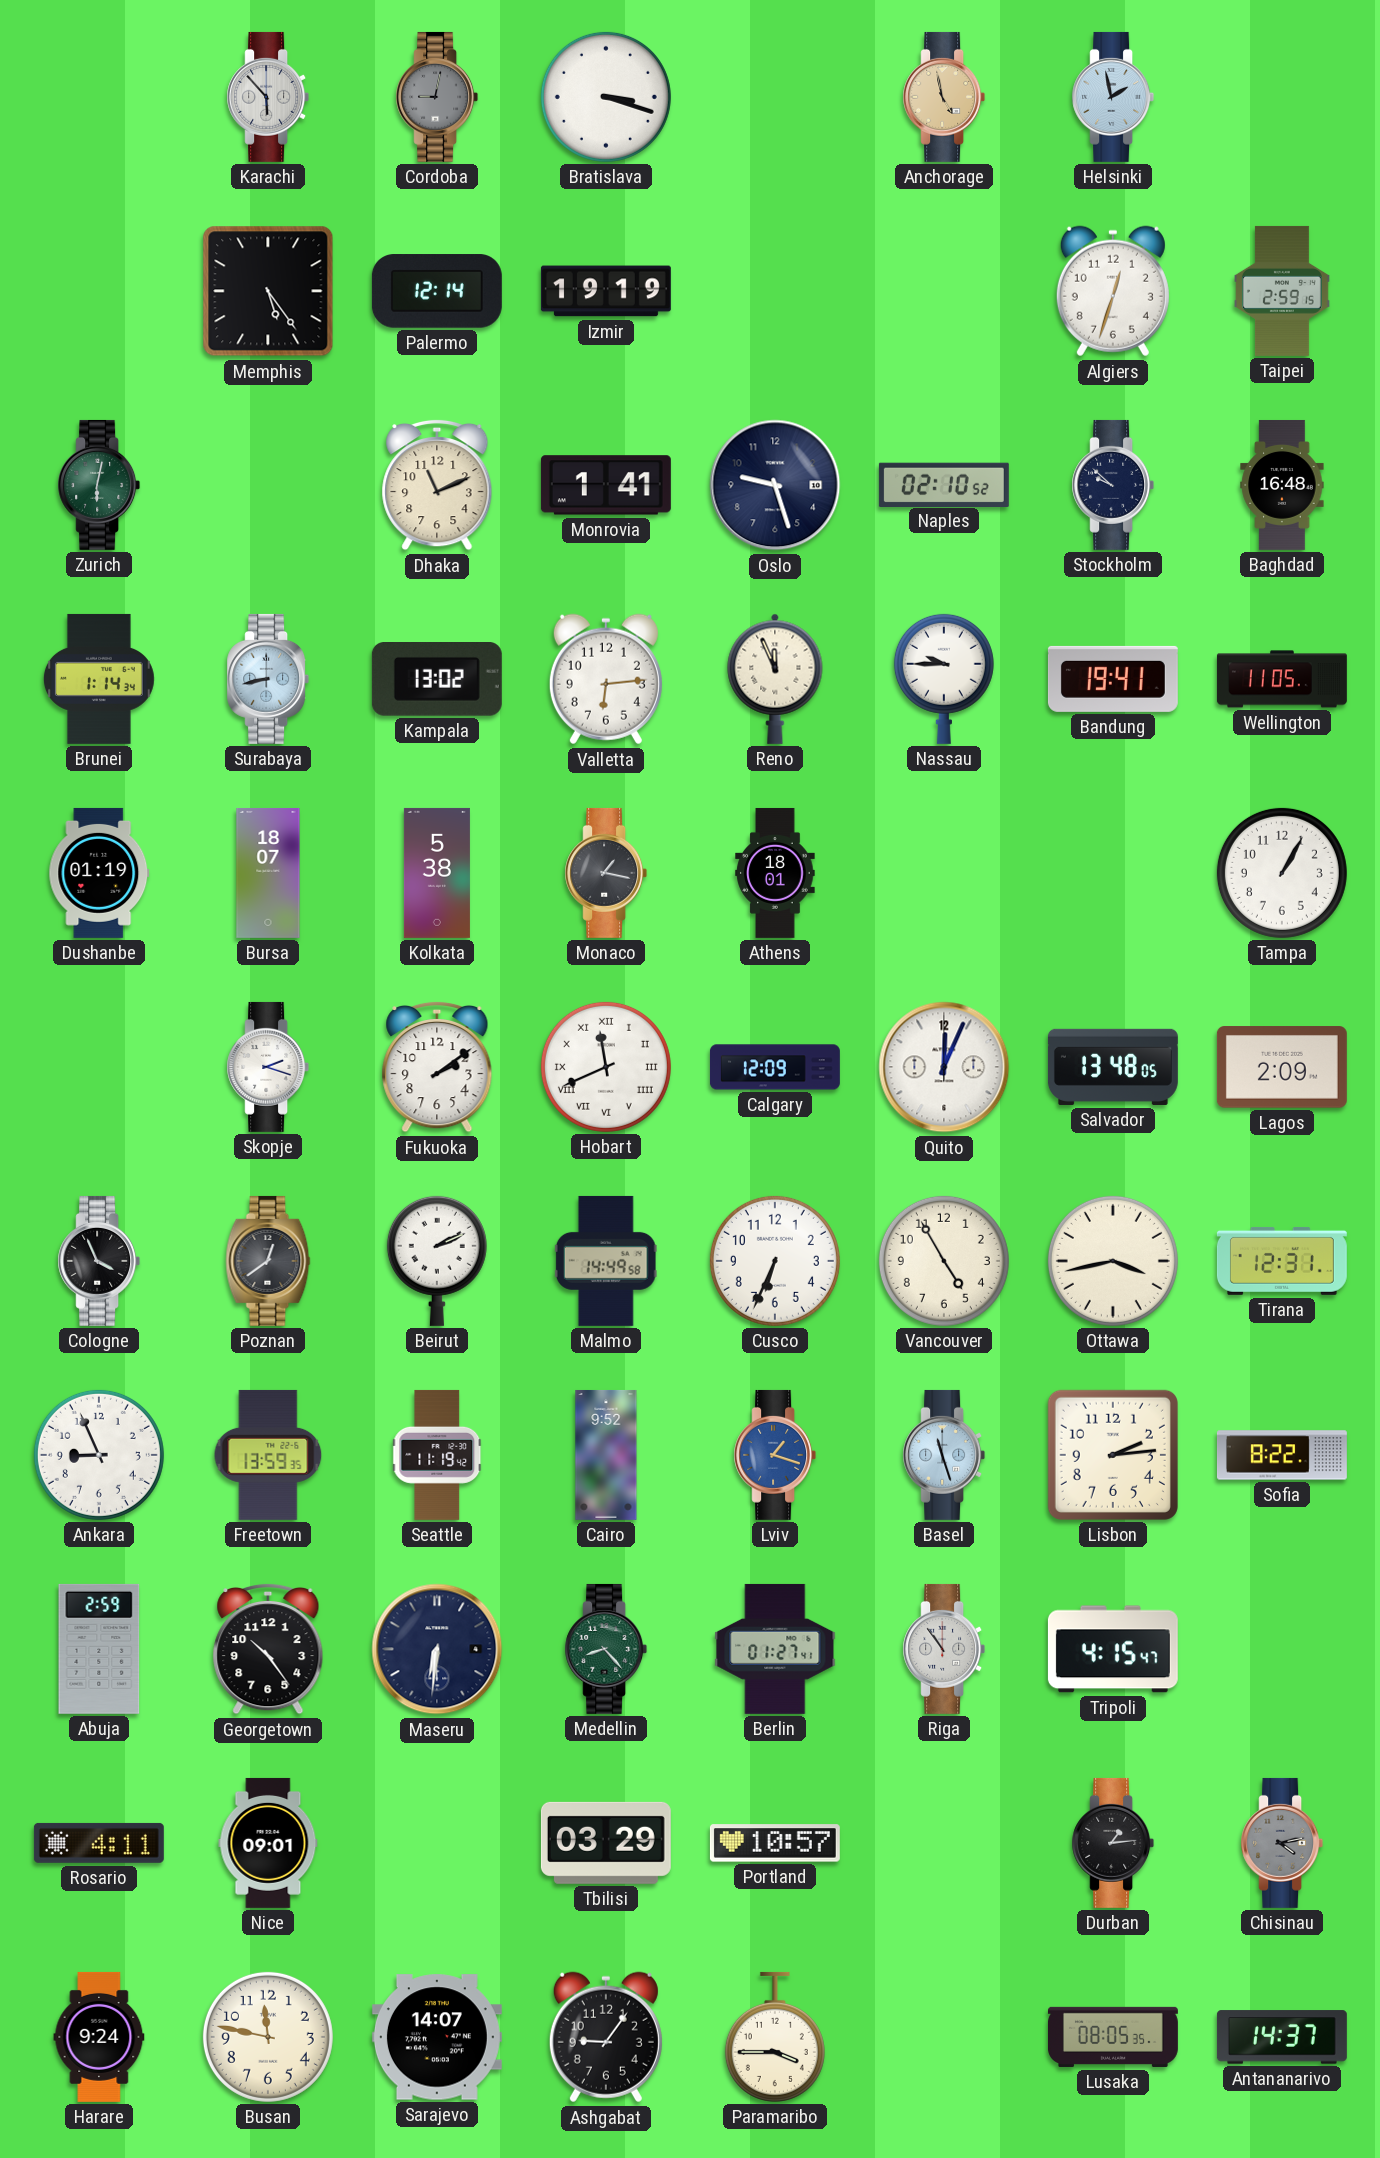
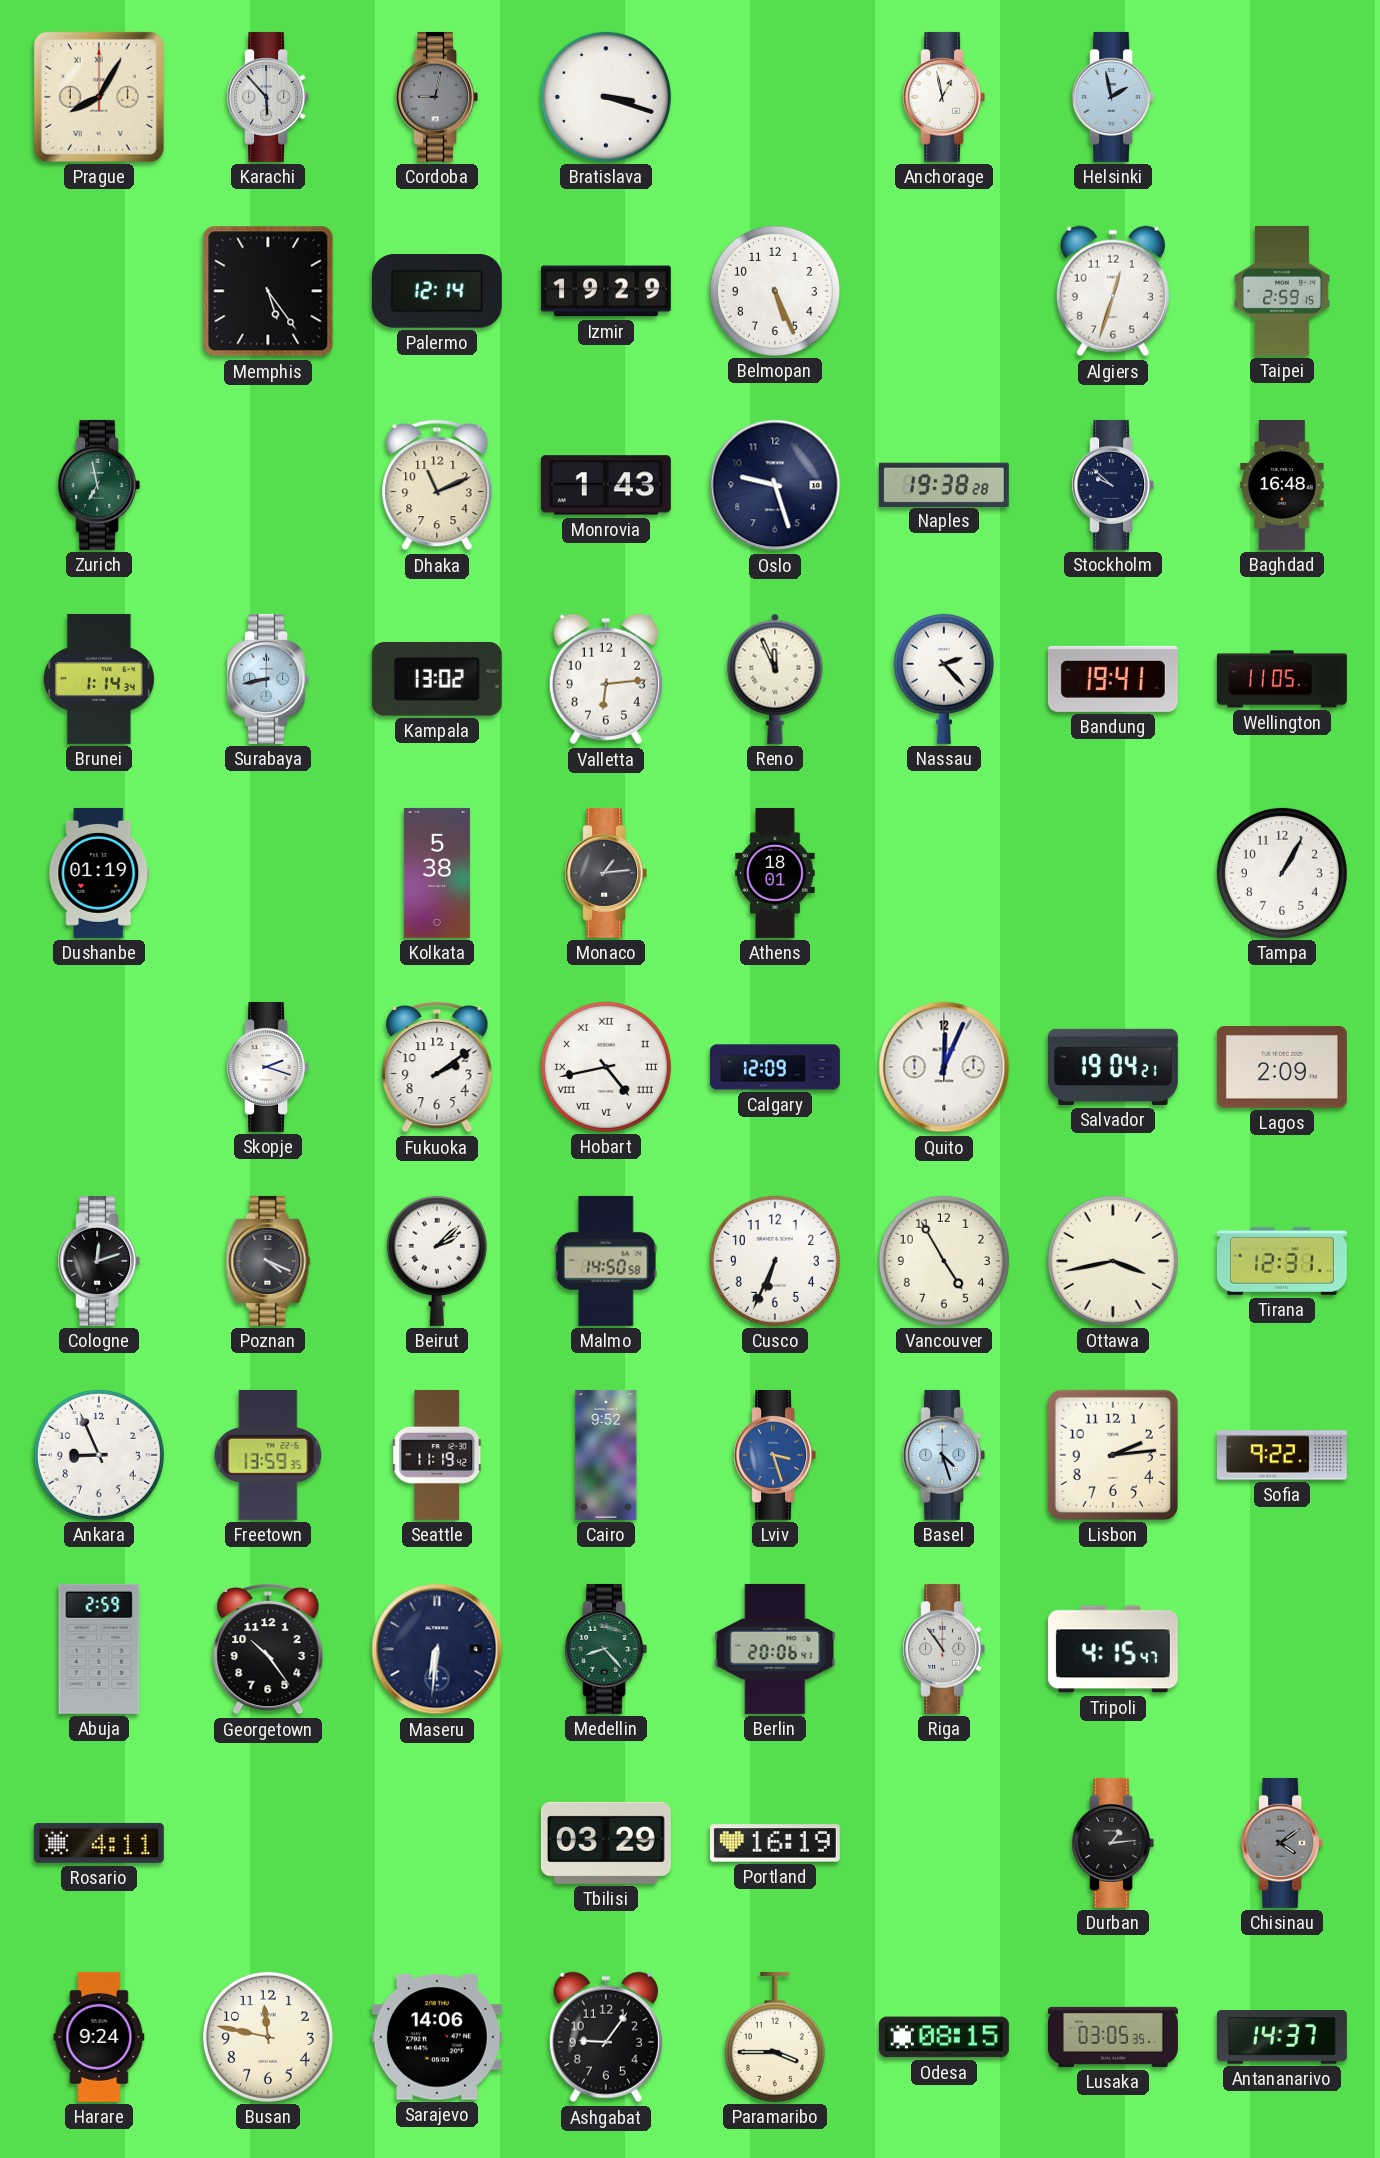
Prague: none -> 8:05 (99, 97)
Anchorage: 4:58 -> 12:58 (944, 97)
Anchorage dial: champagne -> white (944, 97)
Izmir: 19:19 -> 19:29 (606, 291)
Belmopan: none -> 5:26 (775, 291)
Zurich: 6:02 -> 6:58 (99, 485)
Monrovia: 1:41 -> 1:43 (606, 485)
Naples: 02:10 -> 19:38 (944, 484)
Nassau: 9:45 -> 2:23 (944, 679)
Bursa: 18:07 -> none (268, 873)
Monaco: 1:17 -> 1:14 (606, 873)
Hobart: 11:41 -> 4:43 (606, 1067)
Salvador: 13:48 -> 19:04 (1113, 1067)
Cologne: 3:56 -> 12:12 (99, 1261)
Poznan: 12:39 -> 4:19 (268, 1261)
Beirut: 2:11 -> 2:08 (437, 1261)
Malmo: 14:49 -> 14:50 (606, 1261)
Lviv: 1:18 -> 3:27 (775, 1455)
Basel: 11:27 -> 4:27 (944, 1455)
Sofia: 8:22 -> 9:22 (1282, 1455)
Berlin: 01:27 -> 20:06 (775, 1649)
Nice: 09:01 -> none (268, 1843)
Portland: 10:57 -> 16:19 (775, 1843)
Chisinau: 4:13 -> 4:09 (1282, 1843)
Sarajevo: 14:07 -> 14:06 (437, 2037)
Odesa: none -> 08:15 (944, 2037)
Lusaka: 08:05 -> 03:05 (1113, 2037)
